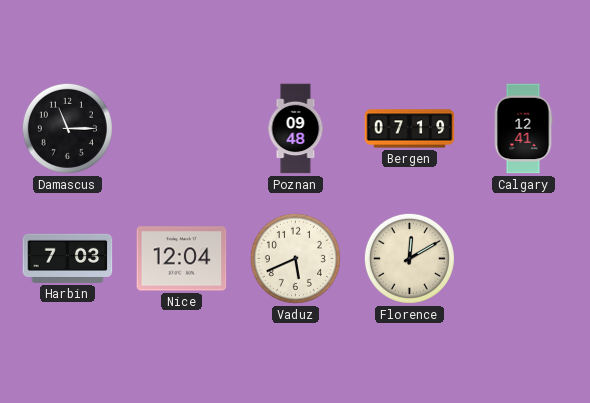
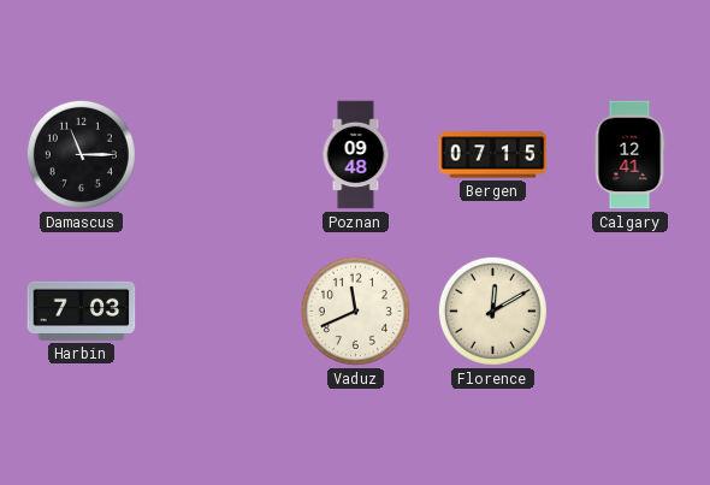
Bergen: 07:19 -> 07:15 (493, 155)
Nice: 12:04 -> none (182, 259)
Vaduz: 5:41 -> 11:41 (355, 310)
